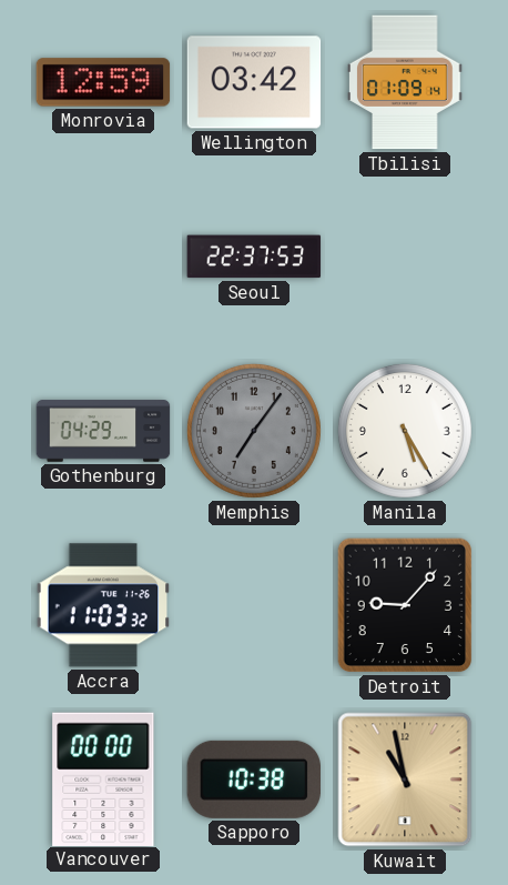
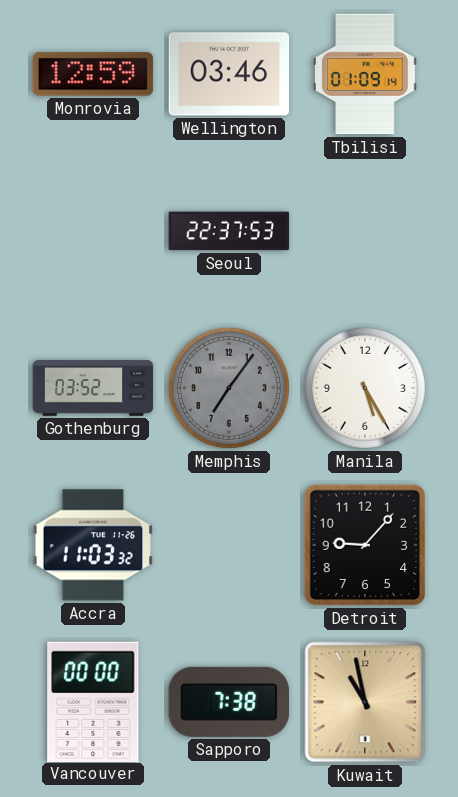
Wellington: 03:42 -> 03:46 (229, 74)
Gothenburg: 04:29 -> 03:52 (93, 388)
Sapporo: 10:38 -> 7:38 (228, 702)
